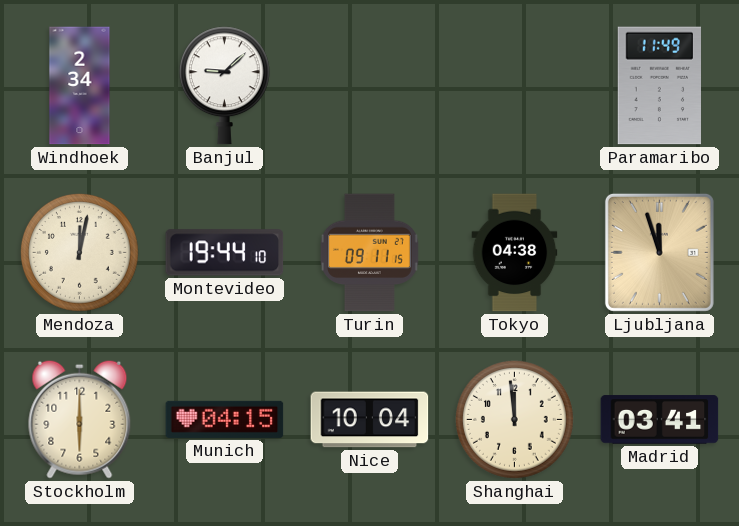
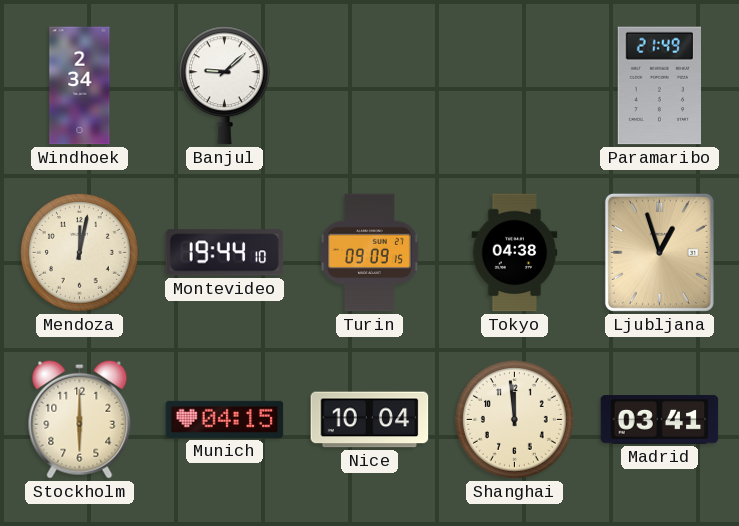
Paramaribo: 11:49 -> 21:49 (659, 86)
Turin: 09:11 -> 09:09 (369, 253)
Ljubljana: 11:57 -> 12:57 (659, 252)
